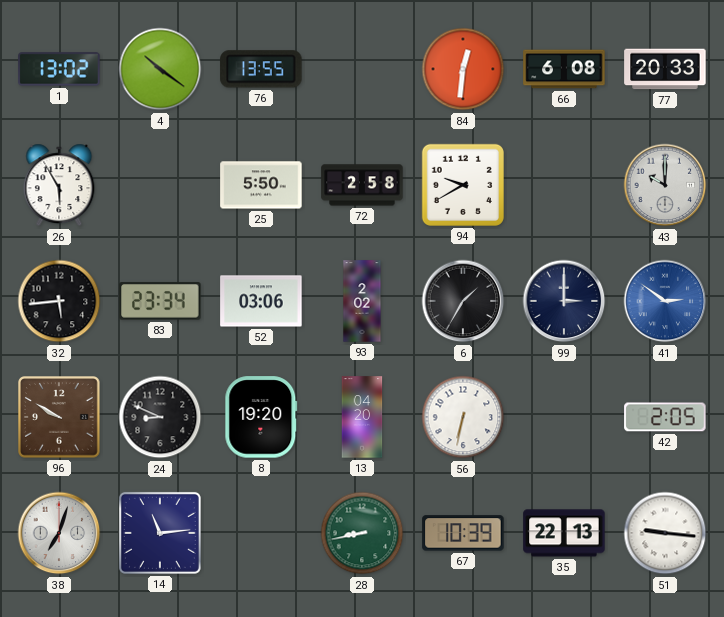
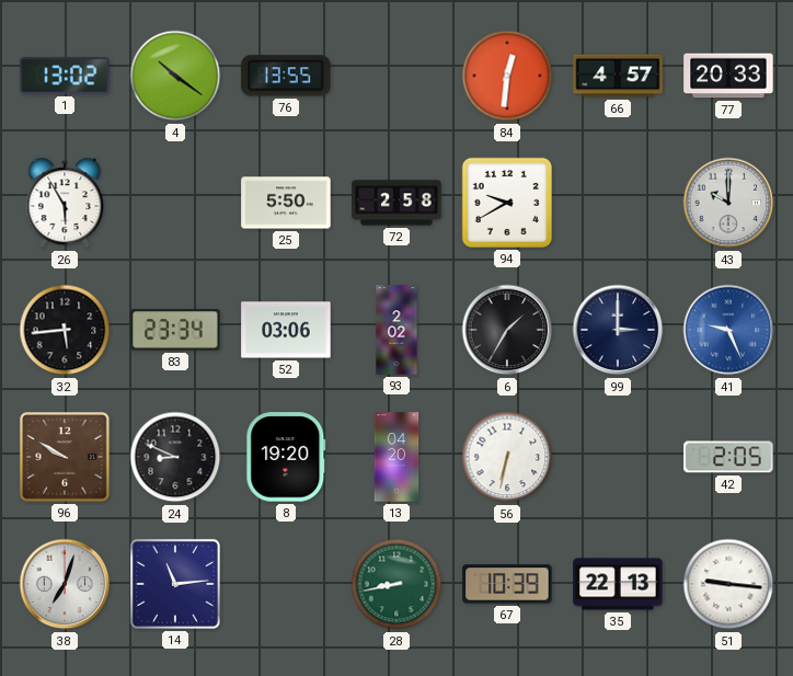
66: 6:08 -> 4:57 (618, 76)
41: 2:51 -> 9:26 (728, 330)
